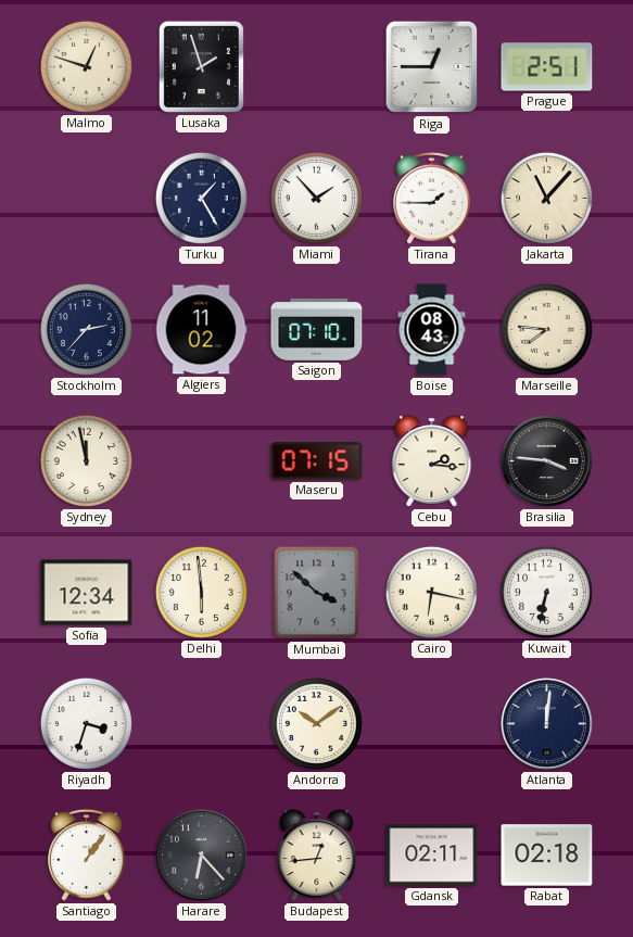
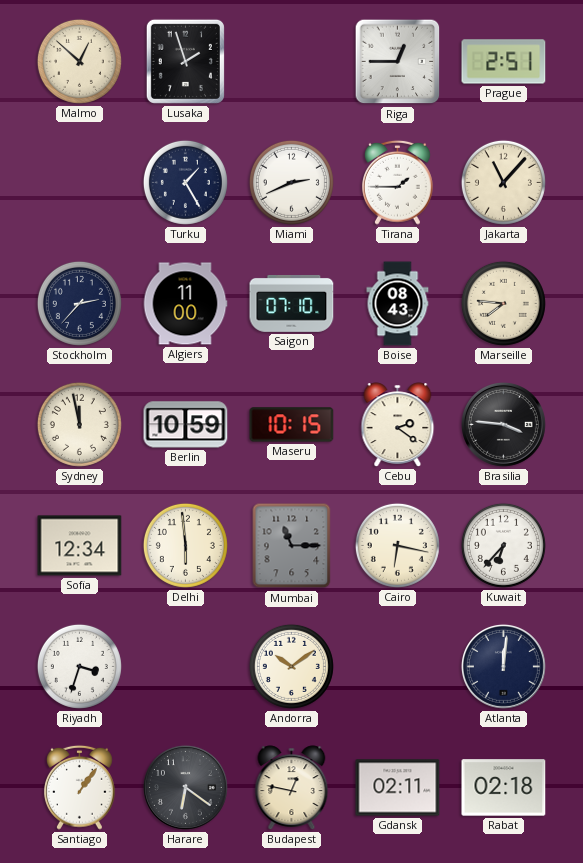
Malmo: 12:48 -> 12:52 (79, 61)
Miami: 1:53 -> 2:41 (291, 182)
Algiers: 11:02 -> 11:00 (185, 304)
Berlin: none -> 10:59 (186, 425)
Maseru: 07:15 -> 10:15 (292, 425)
Cebu: 2:16 -> 2:21 (398, 425)
Mumbai: 3:52 -> 11:15 (292, 546)
Kuwait: 6:32 -> 6:37 (503, 545)
Harare: 6:23 -> 6:21 (185, 787)
Budapest: 12:44 -> 12:47 (292, 788)
